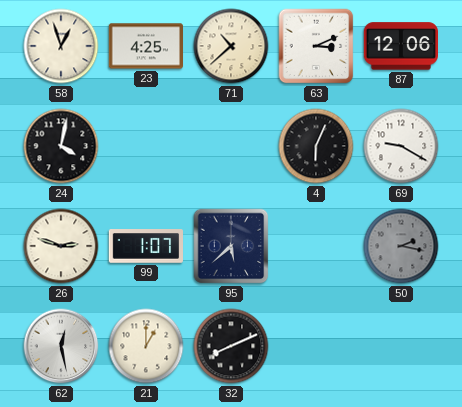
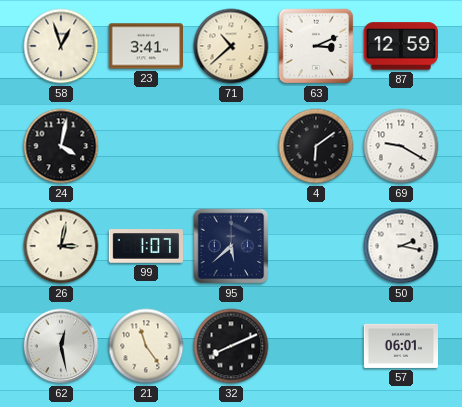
23: 4:25 -> 3:41 (145, 46)
87: 12:06 -> 12:59 (400, 46)
4: 6:04 -> 6:09 (316, 146)
26: 2:48 -> 3:02 (61, 246)
50 dial: grey -> white (401, 246)
21: 1:00 -> 11:24 (146, 346)
57: none -> 06:01 (401, 346)
